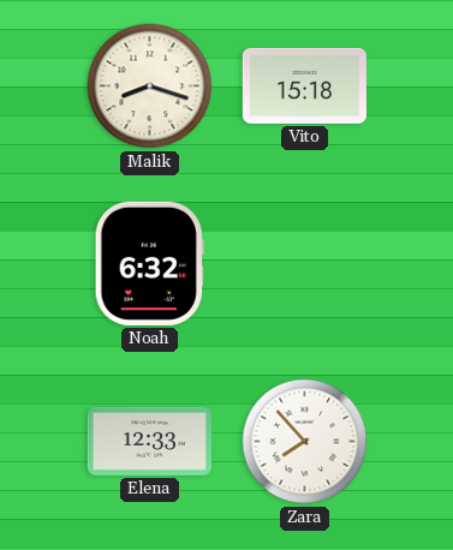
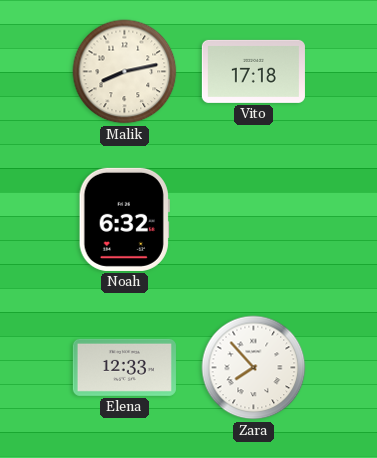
Malik: 8:18 -> 8:13 (125, 72)
Vito: 15:18 -> 17:18 (253, 71)
